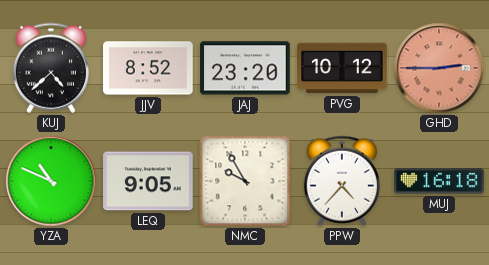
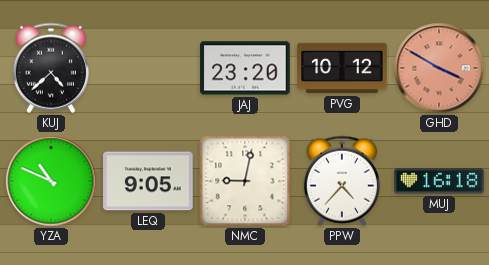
JJV: 8:52 -> none (148, 68)
GHD: 2:45 -> 3:50 (439, 68)
NMC: 9:55 -> 9:02 (245, 181)
